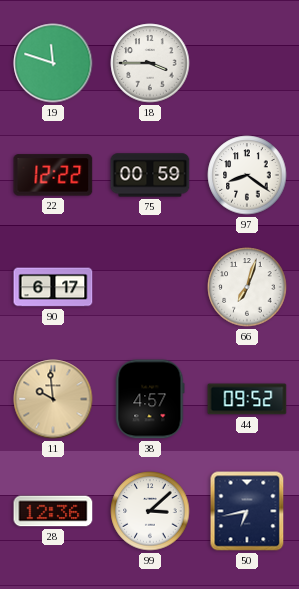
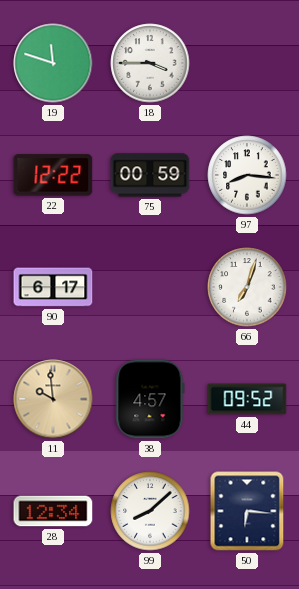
97: 8:21 -> 8:16 (247, 175)
28: 12:36 -> 12:34 (53, 511)
99: 3:08 -> 8:08 (150, 511)
50: 6:43 -> 6:16 (247, 511)
